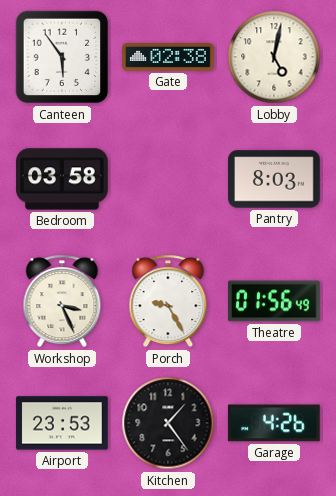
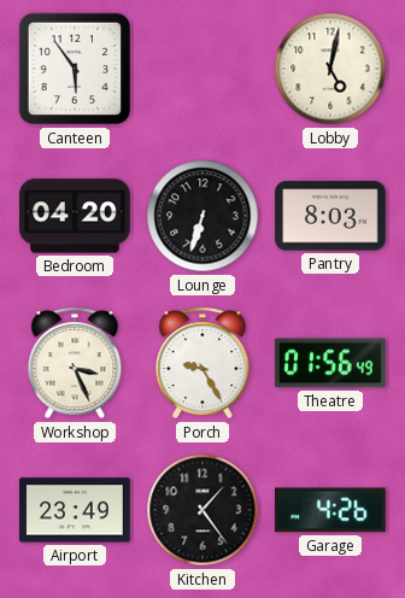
Gate: 02:38 -> none (168, 57)
Bedroom: 03:58 -> 04:20 (75, 216)
Lounge: none -> 6:33 (202, 216)
Airport: 23:53 -> 23:49 (75, 510)
